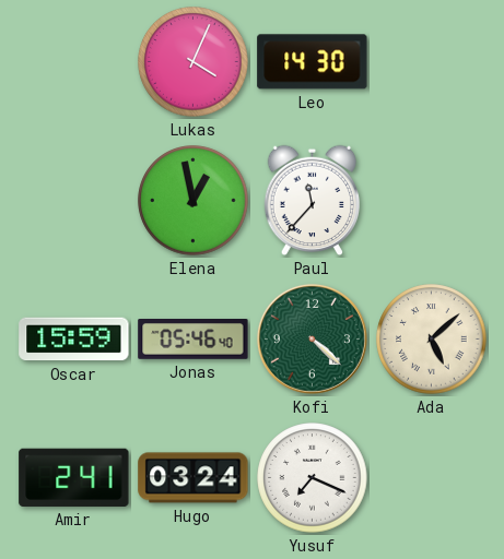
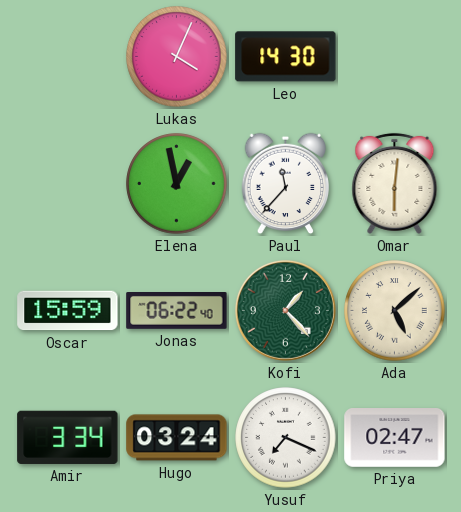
Omar: none -> 6:01 (395, 183)
Jonas: 05:46 -> 06:22 (177, 311)
Kofi: 4:22 -> 1:23 (285, 310)
Amir: 2:41 -> 3:34 (68, 437)
Priya: none -> 02:47 (395, 438)
